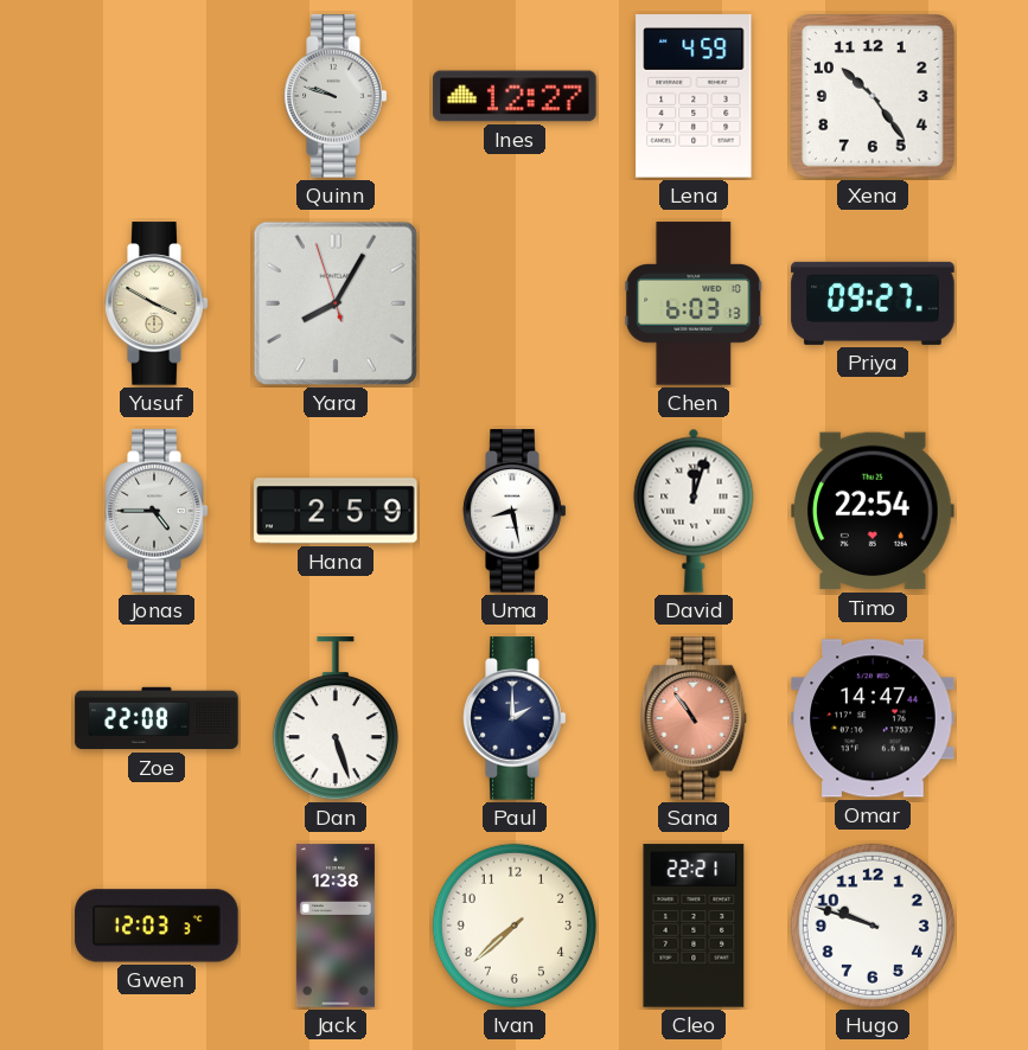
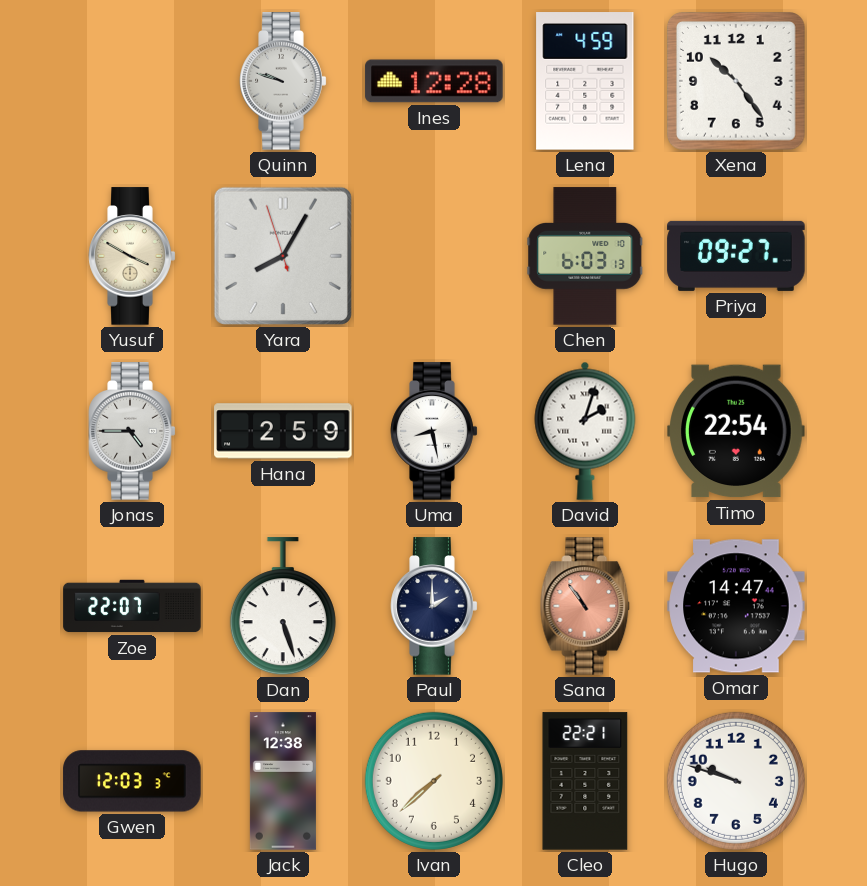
Ines: 12:27 -> 12:28 (434, 81)
David: 12:03 -> 2:03 (585, 431)
Zoe: 22:08 -> 22:07 (132, 606)
